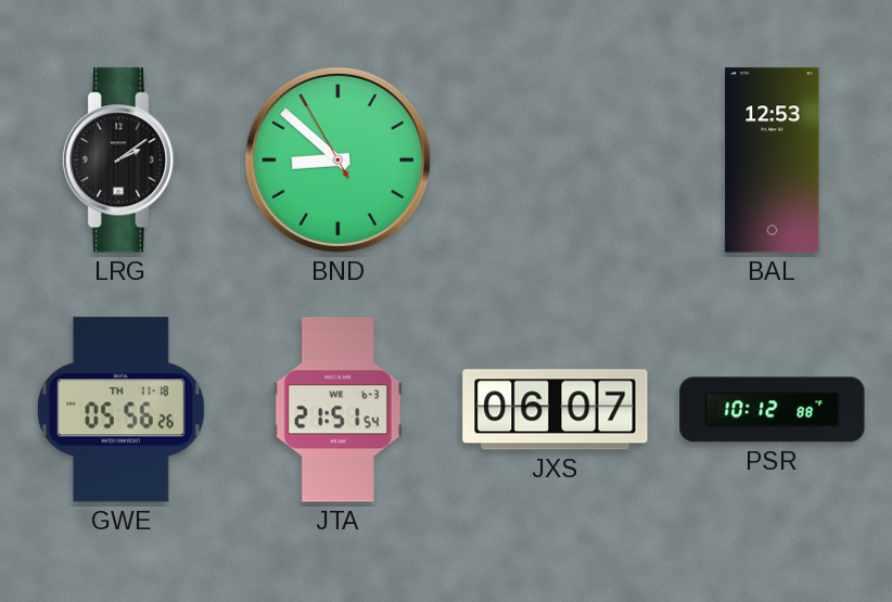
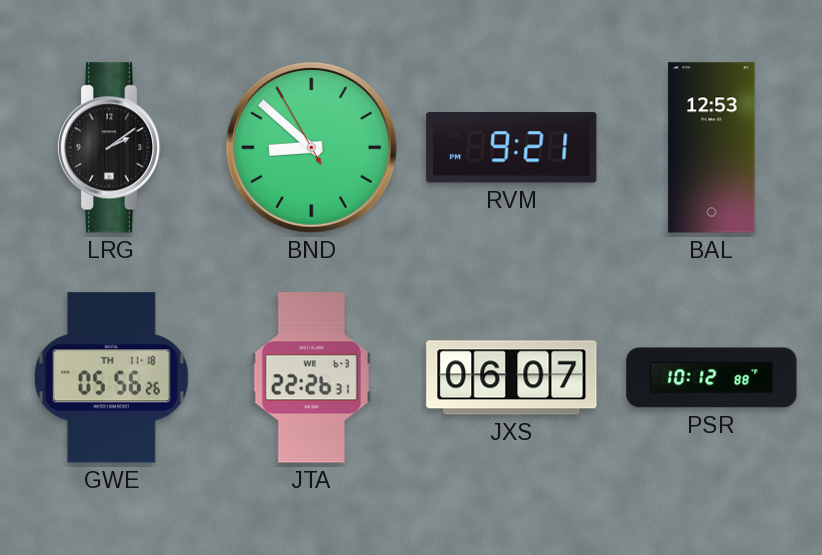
RVM: none -> 9:21 (512, 148)
JTA: 21:51 -> 22:26 (311, 378)
